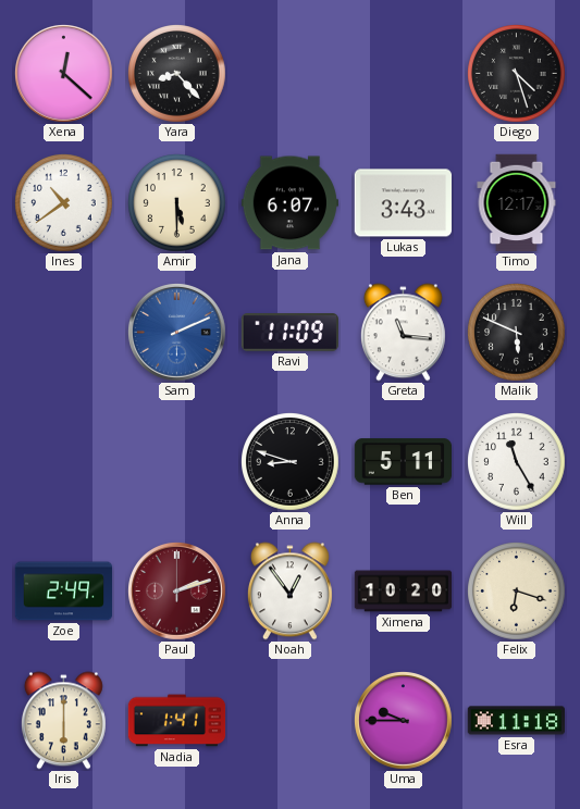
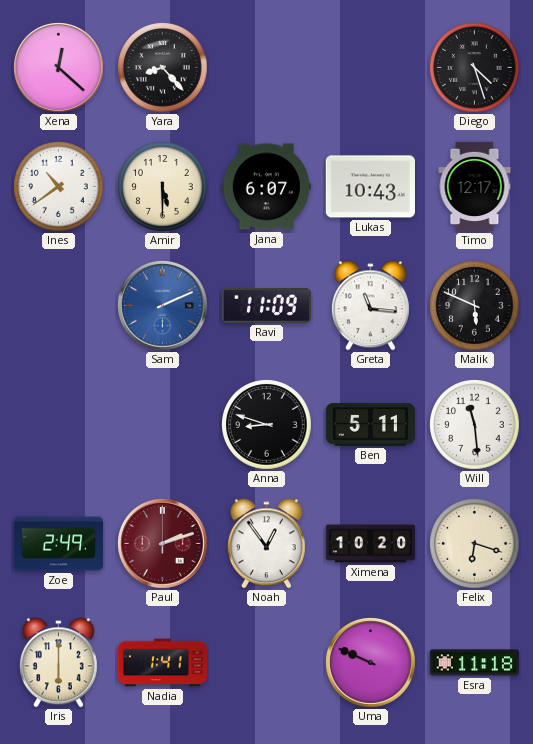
Lukas: 3:43 -> 10:43 (370, 187)
Will: 11:25 -> 11:29 (475, 425)
Uma: 9:45 -> 9:49 (371, 663)
